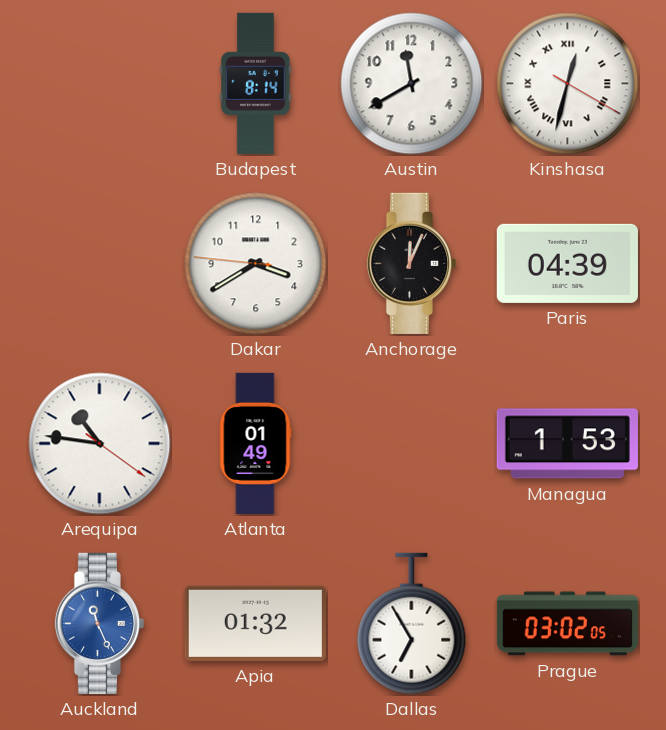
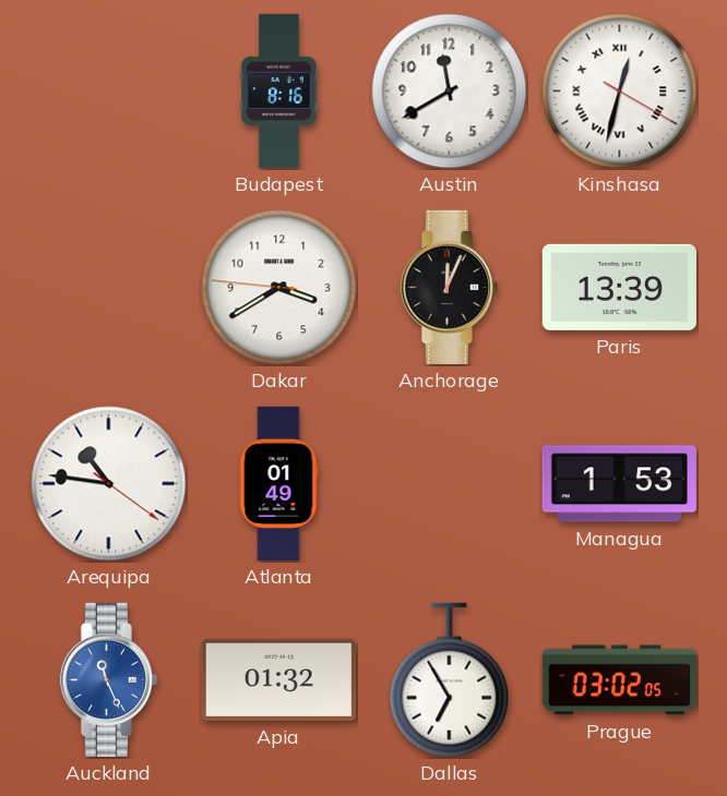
Budapest: 8:14 -> 8:16 (279, 91)
Paris: 04:39 -> 13:39 (619, 287)
